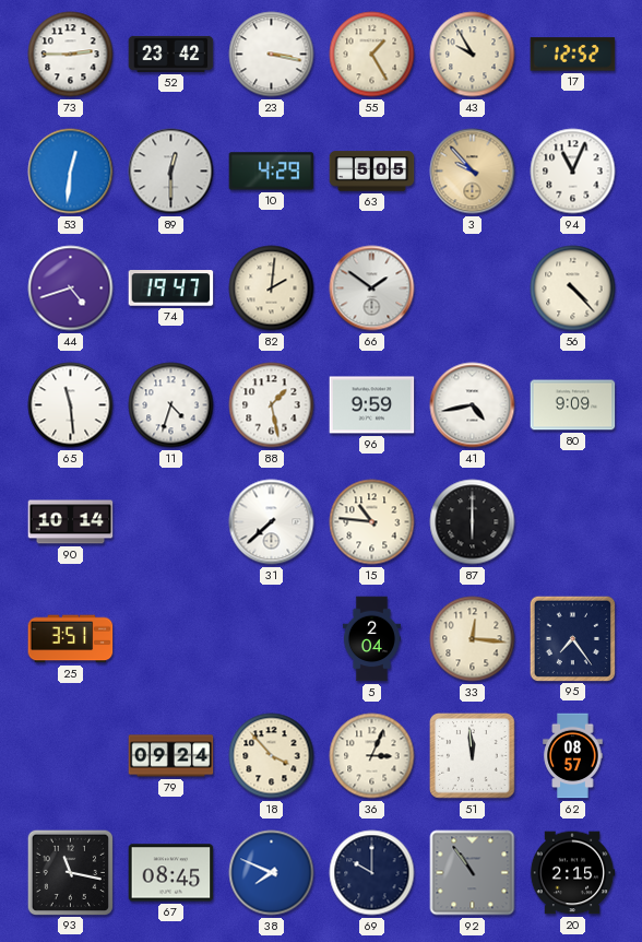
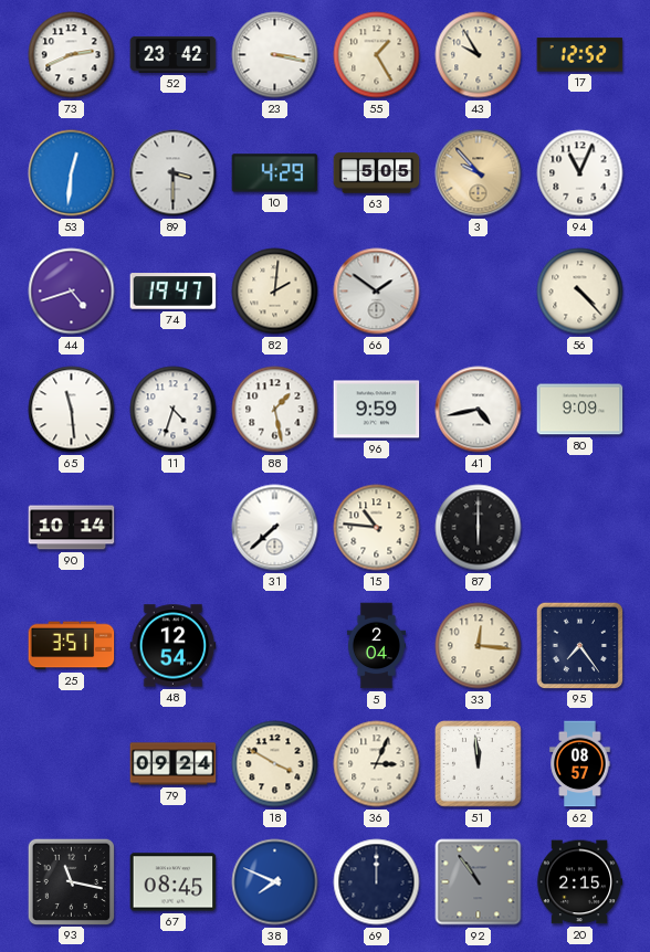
73: 2:45 -> 2:41 (72, 55)
89: 12:30 -> 3:30 (174, 173)
48: none -> 12:54 (174, 646)
18: 3:53 -> 3:50 (275, 764)
69: 10:00 -> 12:00 (377, 882)
